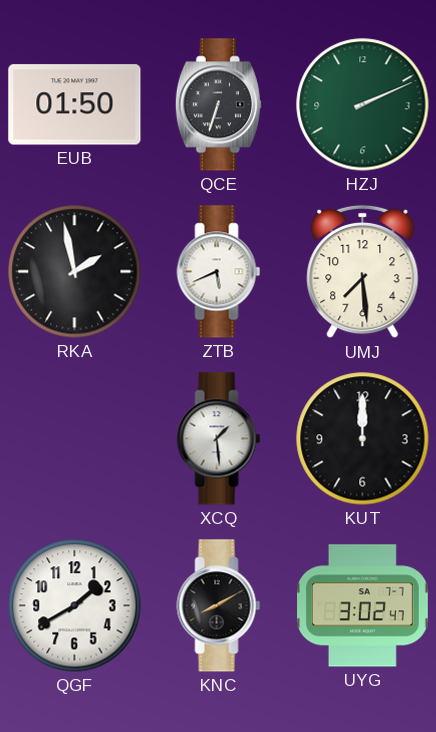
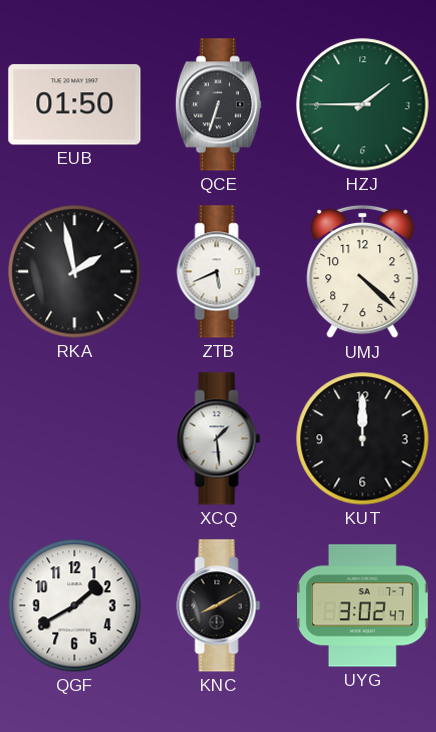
HZJ: 2:11 -> 1:45 (363, 105)
UMJ: 7:29 -> 4:22 (363, 272)
